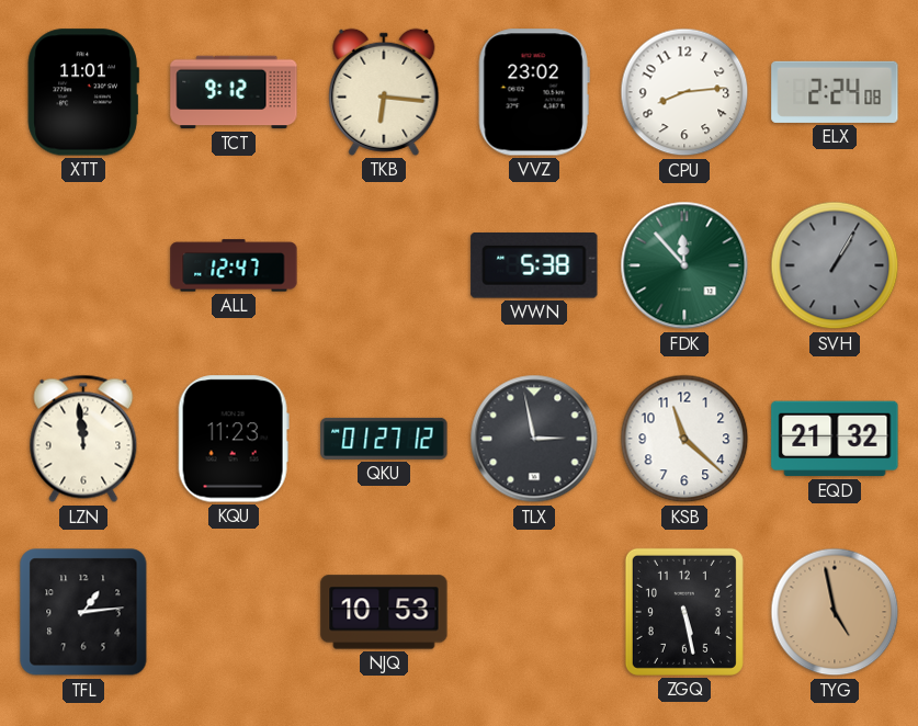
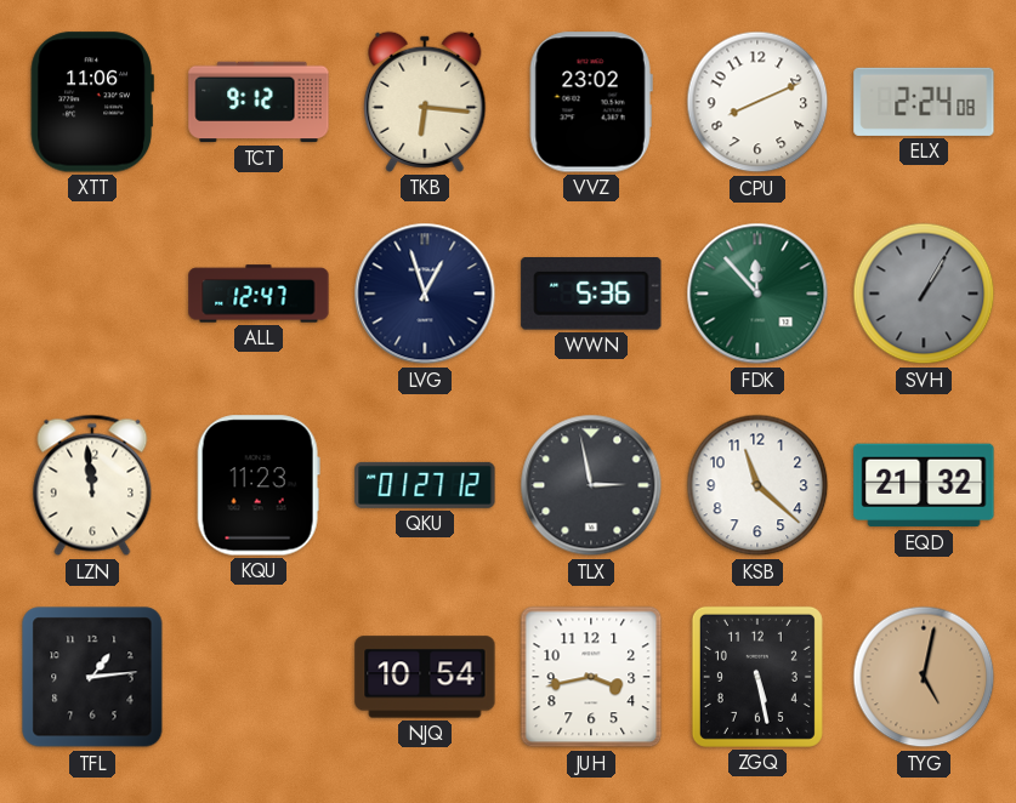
XTT: 11:01 -> 11:06 (92, 102)
CPU: 8:14 -> 8:11 (757, 102)
LVG: none -> 12:57 (425, 294)
WWN: 5:38 -> 5:36 (591, 295)
NJQ: 10:53 -> 10:54 (425, 677)
JUH: none -> 3:43 (591, 677)
TYG: 4:58 -> 5:02 (924, 677)
